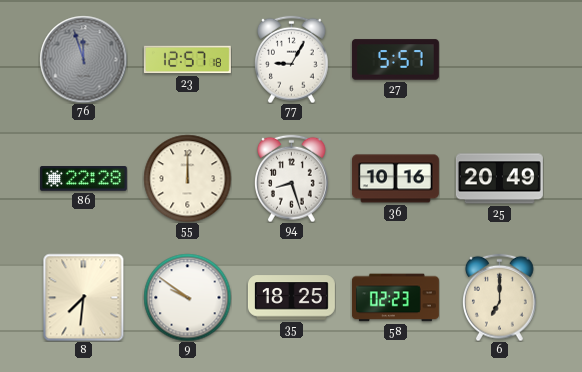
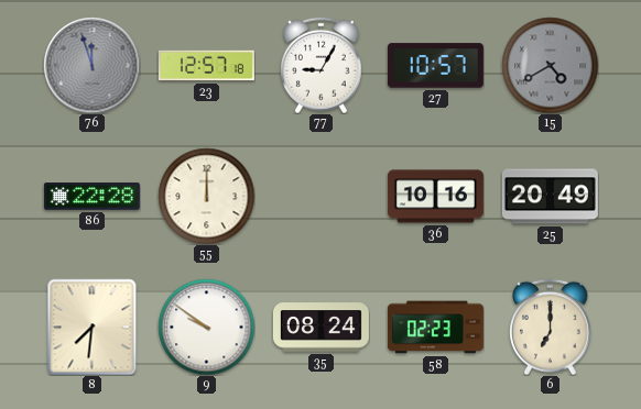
27: 5:57 -> 10:57 (435, 66)
15: none -> 4:40 (550, 65)
94: 8:27 -> none (292, 178)
35: 18:25 -> 08:24 (320, 328)
